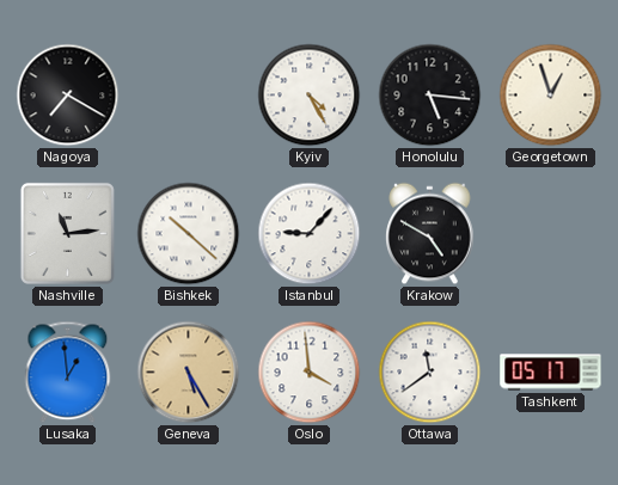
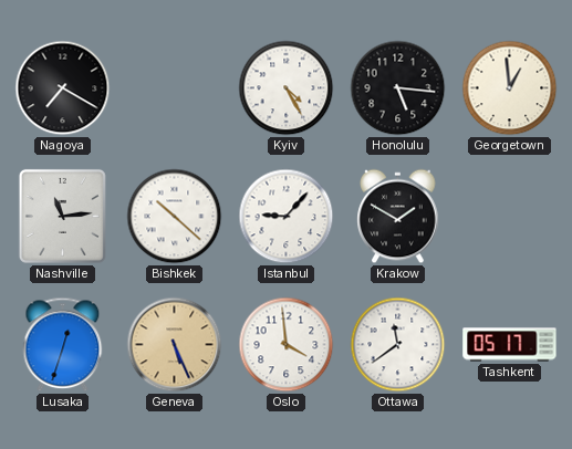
Georgetown: 12:57 -> 12:59 (510, 88)
Krakow: 4:50 -> 1:50 (398, 217)
Lusaka: 12:59 -> 12:33 (63, 345)
Geneva: 5:25 -> 5:26 (175, 345)
